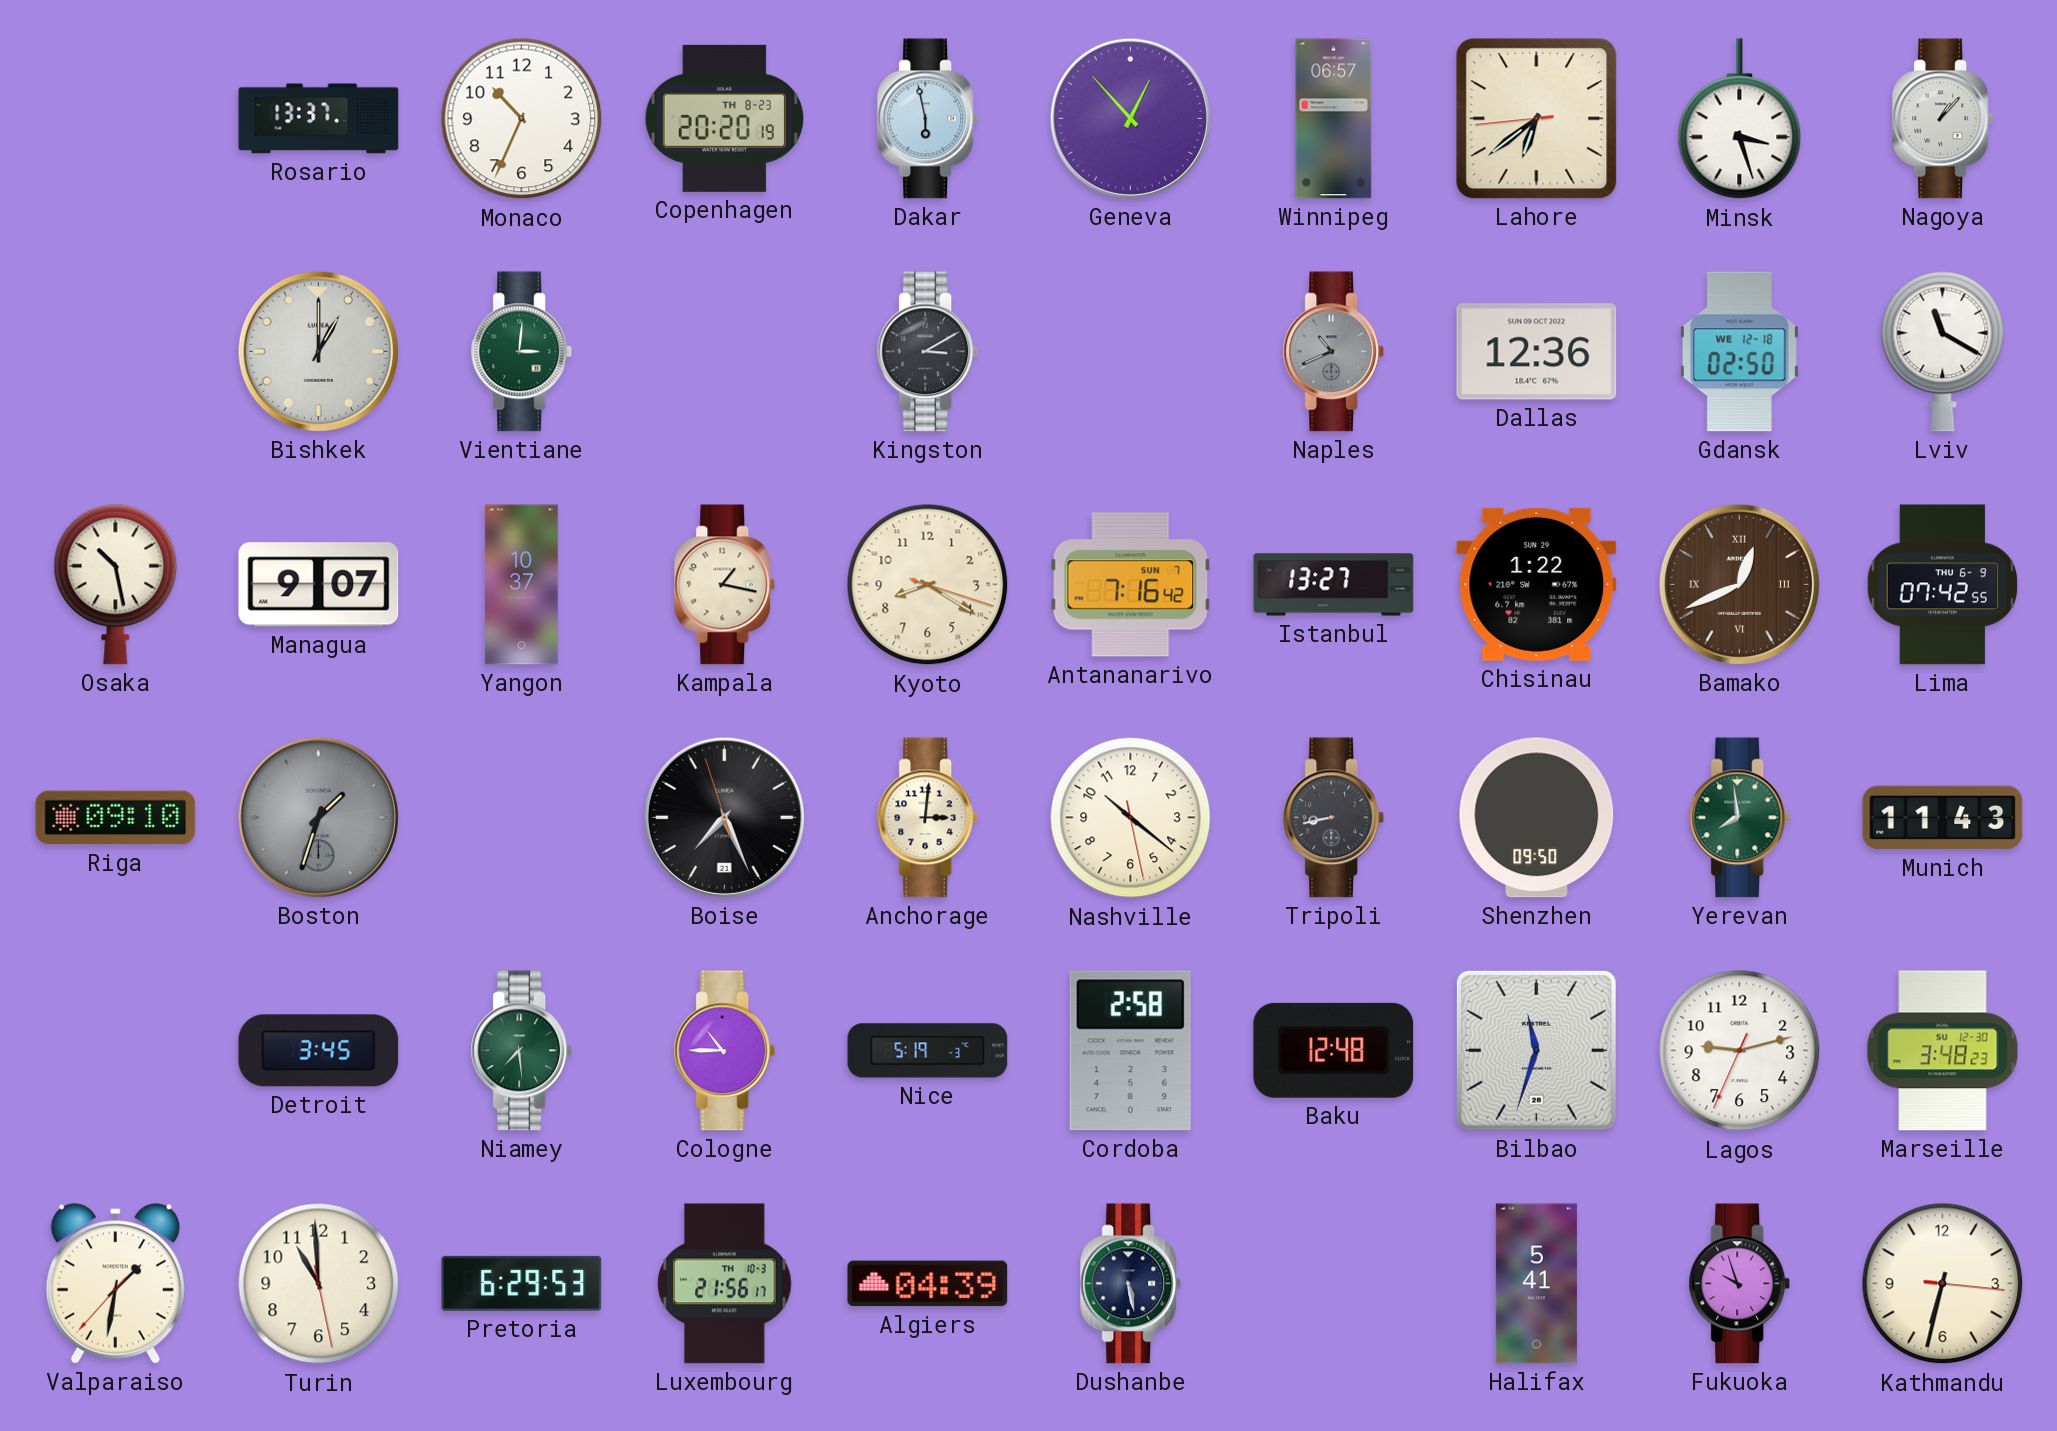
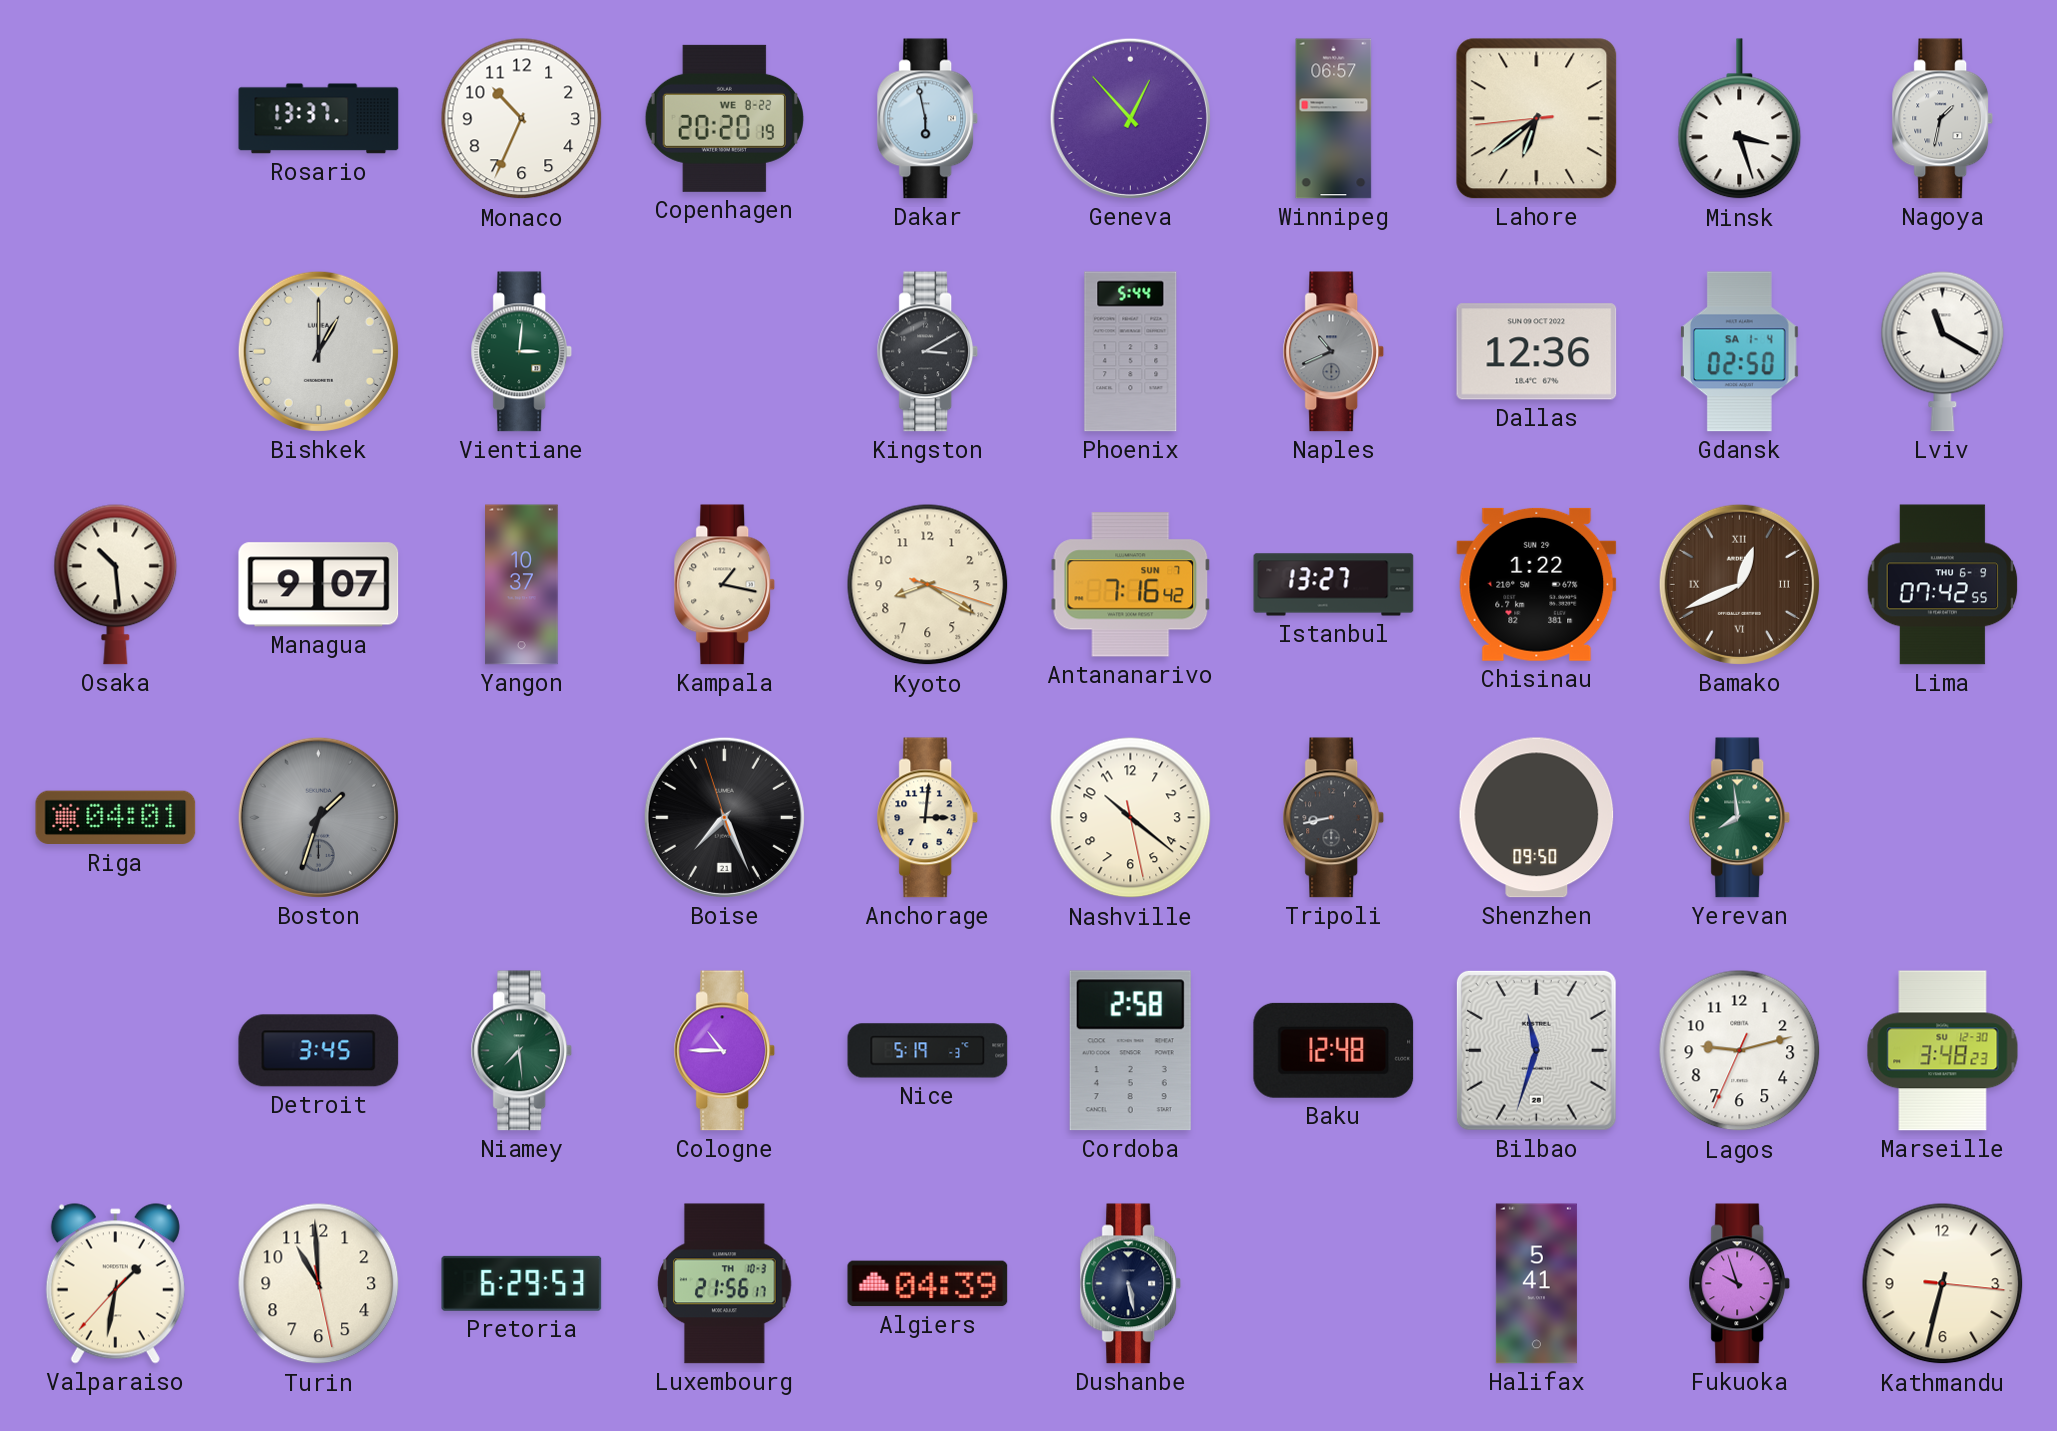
Copenhagen date: TH 8-23 -> WE 8-22 (724, 118)
Nagoya: 1:07 -> 1:32 (1943, 119)
Phoenix: none -> 5:44 (1131, 352)
Gdansk date: WE 12-18 -> SA 1-4 (1739, 352)
Osaka: 10:28 -> 10:29 (116, 584)
Riga: 09:10 -> 04:01 (116, 818)
Munich: 11:43 -> none (1943, 818)
